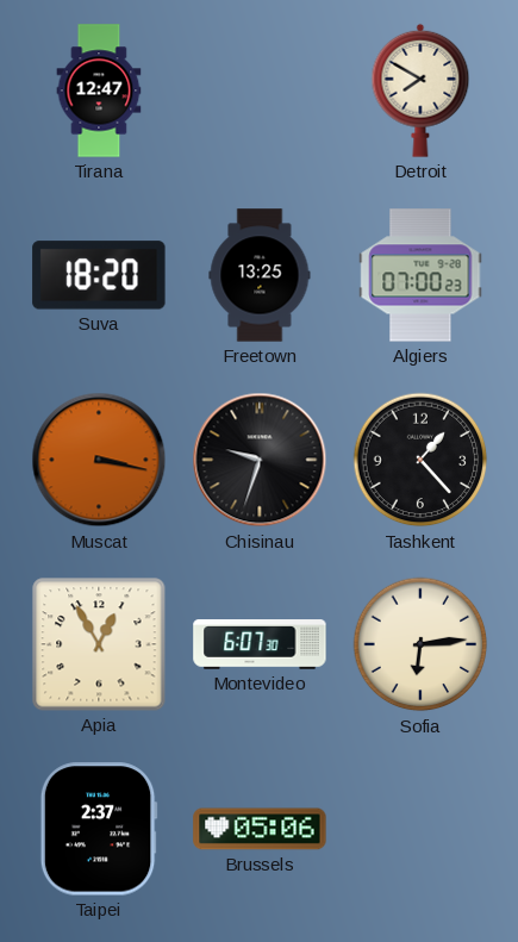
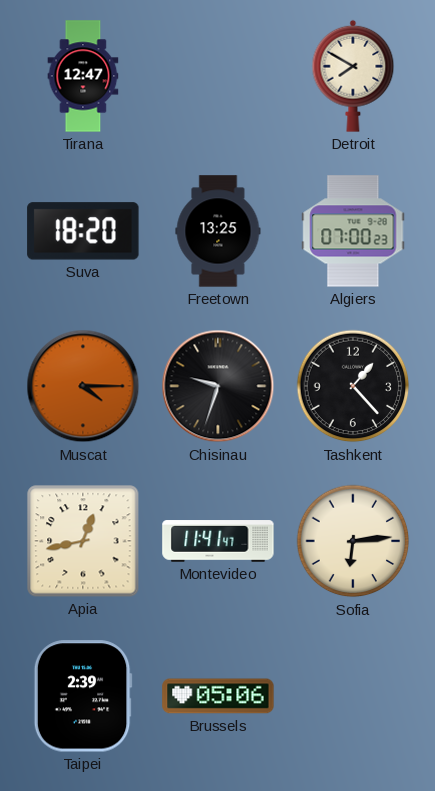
Muscat: 3:17 -> 4:15 (83, 386)
Apia: 12:55 -> 12:43 (83, 541)
Montevideo: 6:07 -> 11:41 (218, 541)
Taipei: 2:37 -> 2:39 (83, 696)
